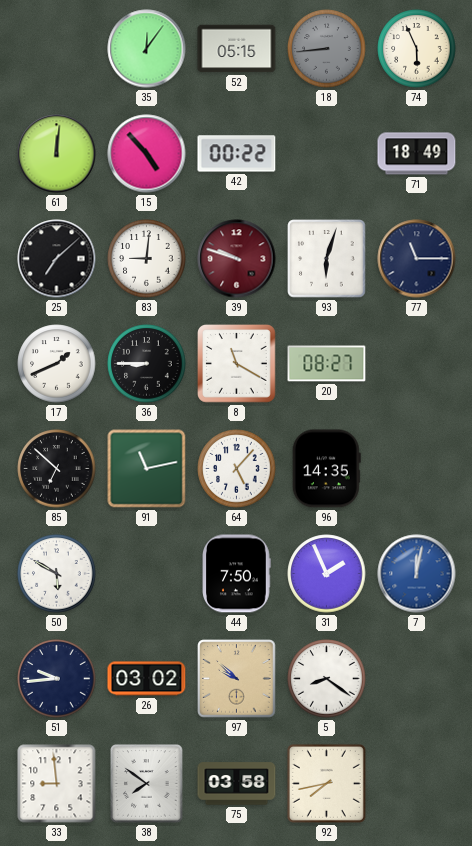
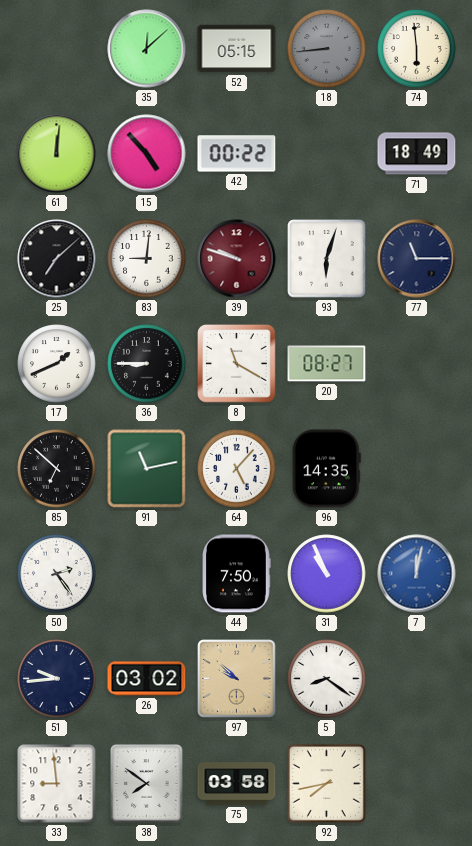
35: 12:06 -> 12:08 (147, 49)
74: 5:56 -> 5:59 (417, 49)
50: 5:50 -> 2:24 (57, 574)
31: 1:56 -> 10:56 (327, 574)
